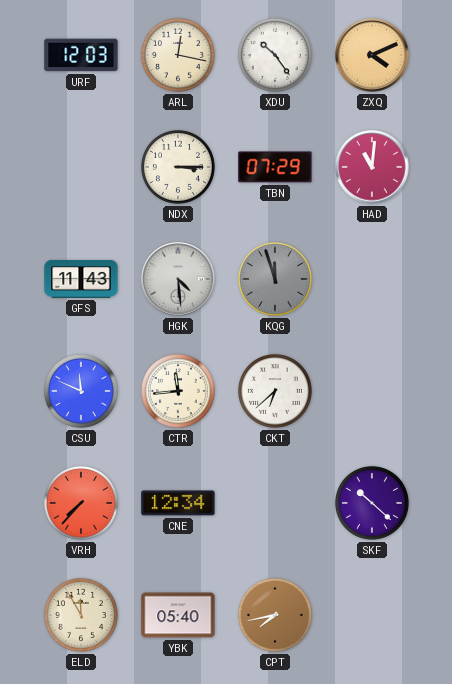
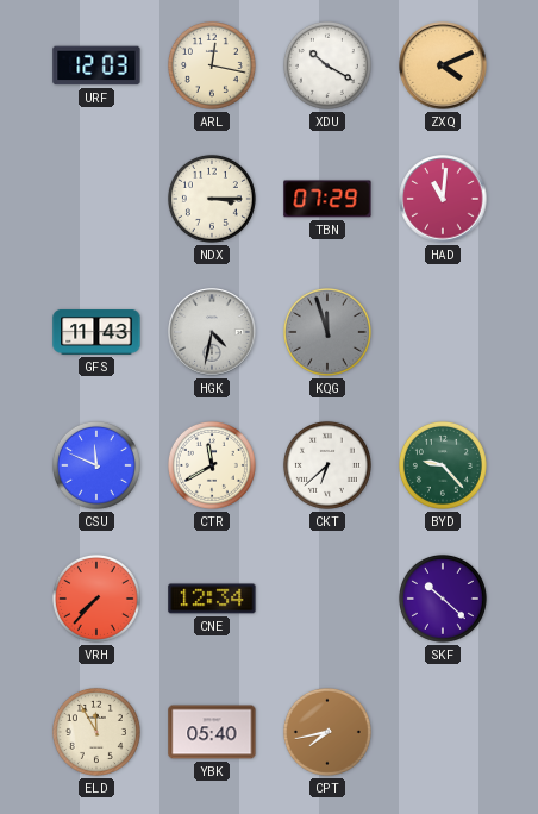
XDU: 10:24 -> 10:20 (327, 65)
HGK: 4:29 -> 4:32 (212, 332)
CTR: 11:44 -> 11:40 (212, 465)
BYD: none -> 9:23 (443, 465)
